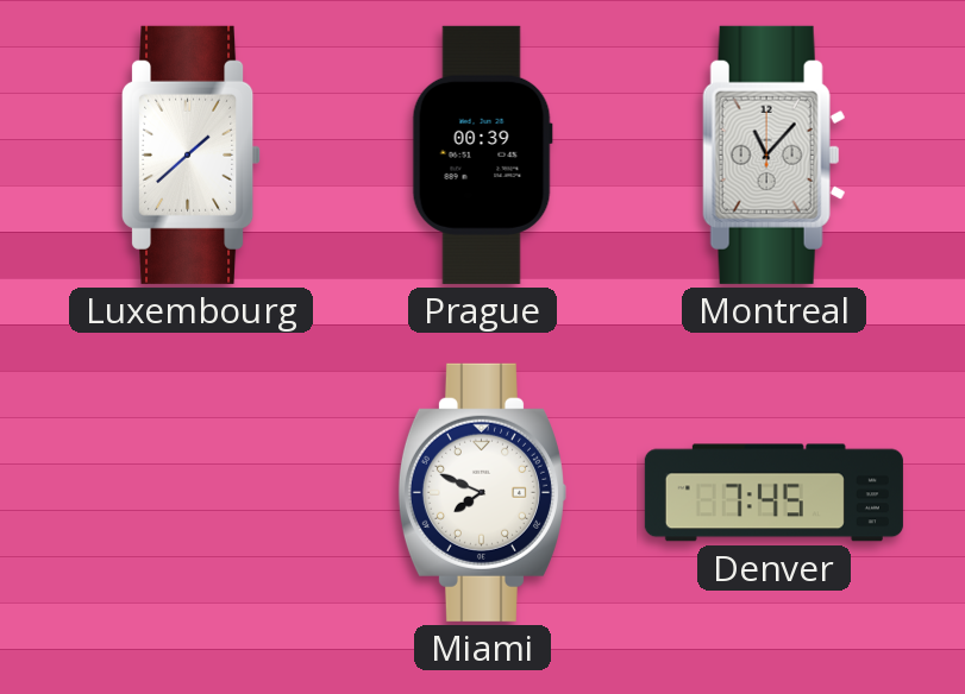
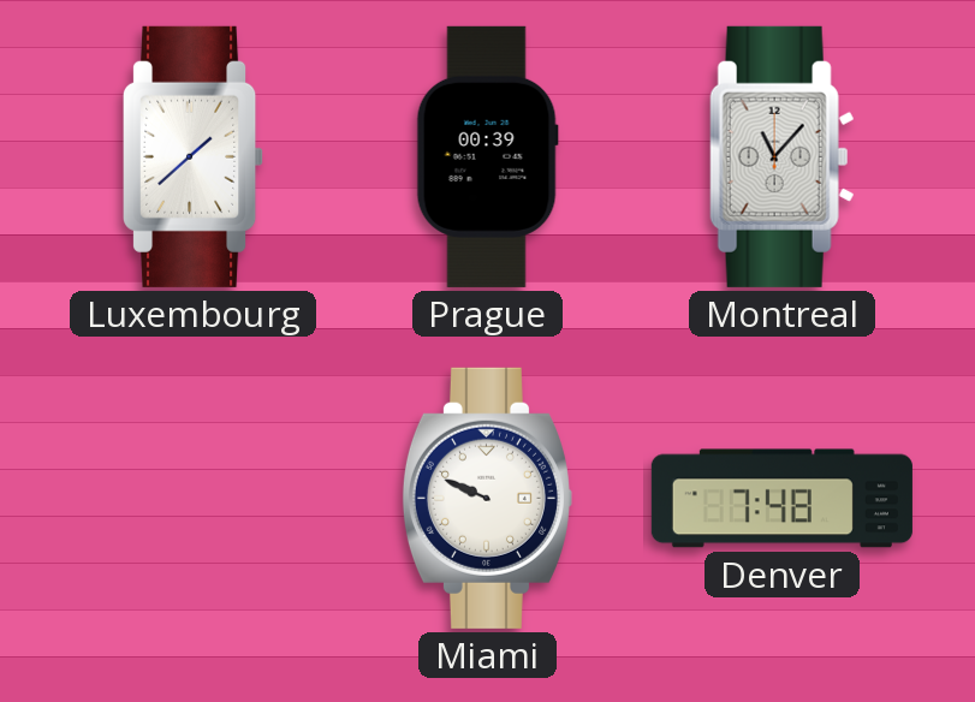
Miami: 7:49 -> 9:49 (487, 498)
Denver: 7:45 -> 7:48 (781, 499)
